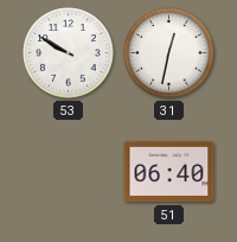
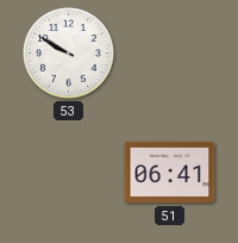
31: 12:32 -> none (169, 53)
51: 06:40 -> 06:41 (170, 173)
